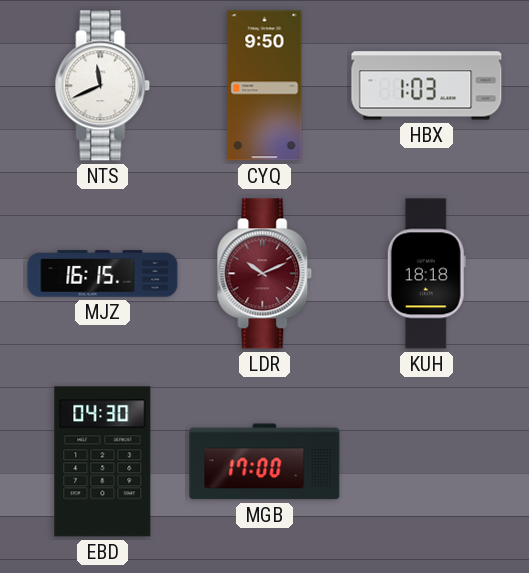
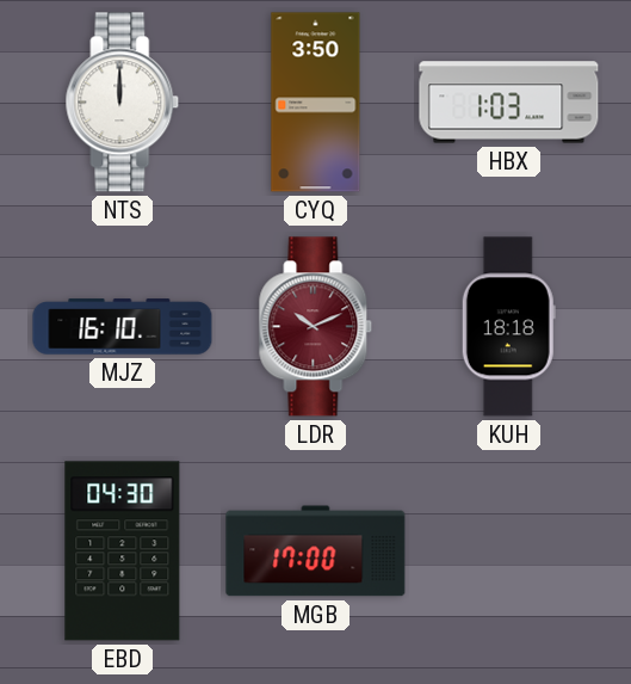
NTS: 11:41 -> 12:00 (123, 103)
CYQ: 9:50 -> 3:50 (316, 103)
MJZ: 16:15 -> 16:10 (123, 327)
